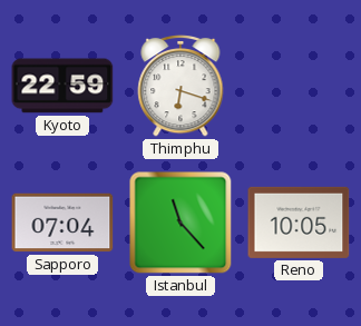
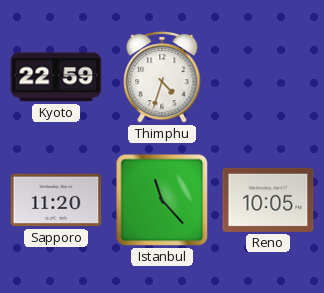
Thimphu: 6:18 -> 4:33 (162, 77)
Sapporo: 07:04 -> 11:20 (56, 200)
